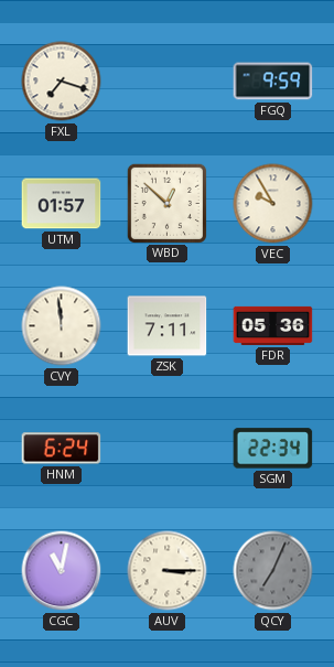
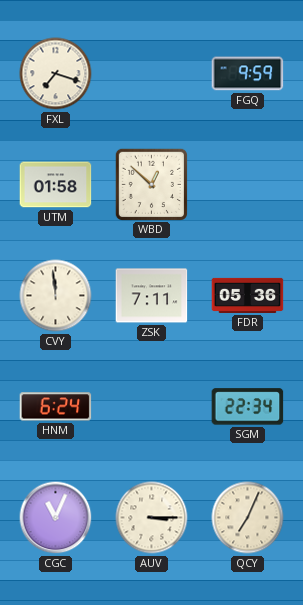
UTM: 01:57 -> 01:58 (56, 185)
VEC: 9:55 -> none (273, 204)
CGC: 11:02 -> 11:04 (56, 518)
QCY dial: grey -> cream (248, 518)
